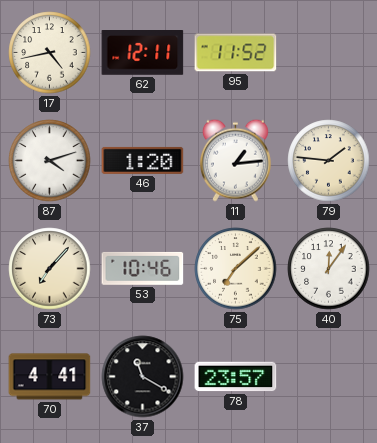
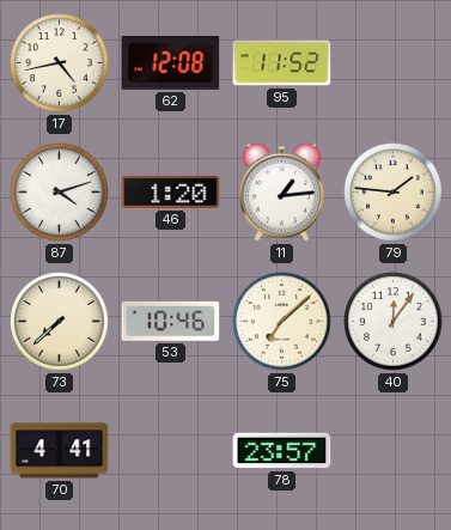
62: 12:11 -> 12:08 (171, 63)
73: 7:07 -> 7:38 (60, 322)
37: 11:20 -> none (143, 377)
